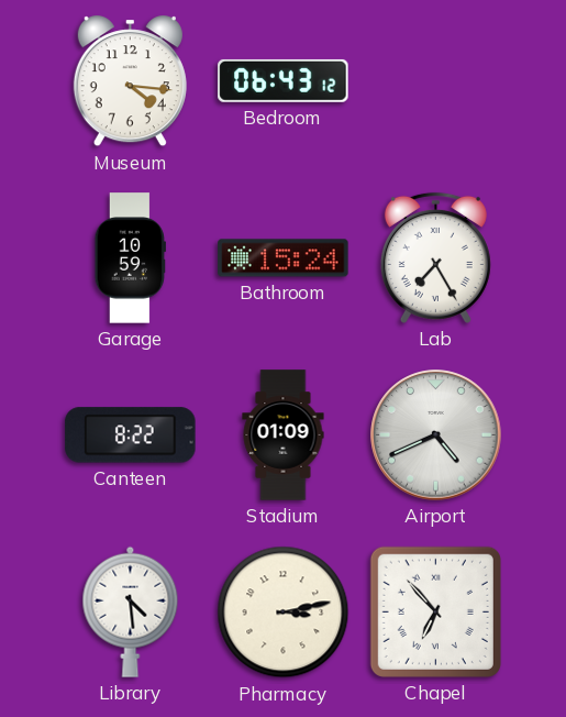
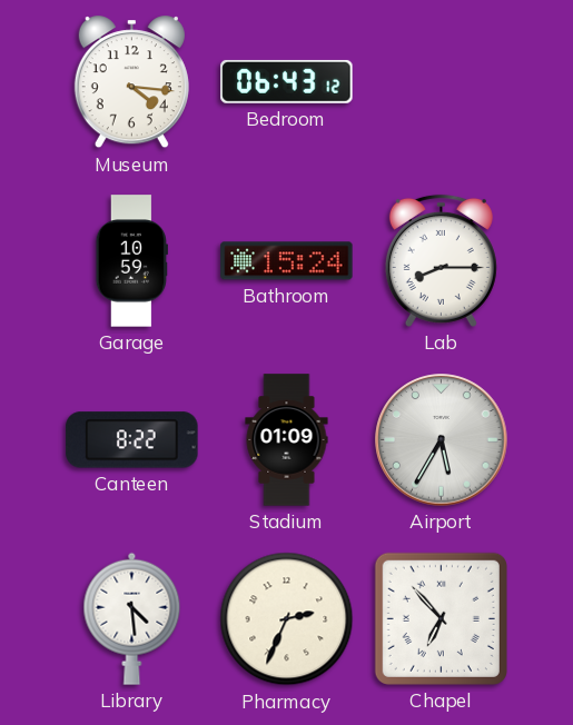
Lab: 7:25 -> 8:15 (441, 260)
Airport: 4:41 -> 5:35 (442, 440)
Pharmacy: 3:13 -> 2:34 (287, 619)
